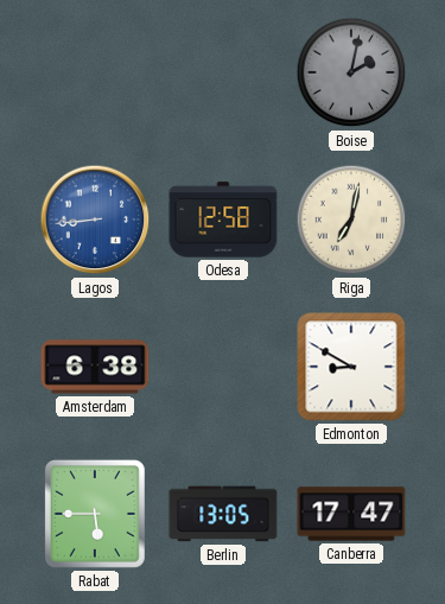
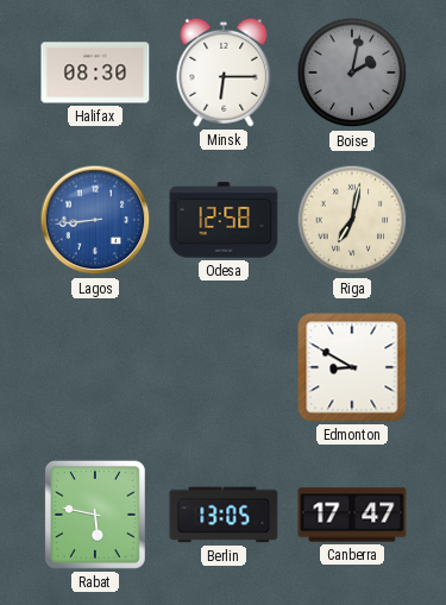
Halifax: none -> 08:30 (95, 73)
Minsk: none -> 6:15 (224, 73)
Amsterdam: 6:38 -> none (95, 367)
Rabat: 5:45 -> 5:47 (95, 515)
